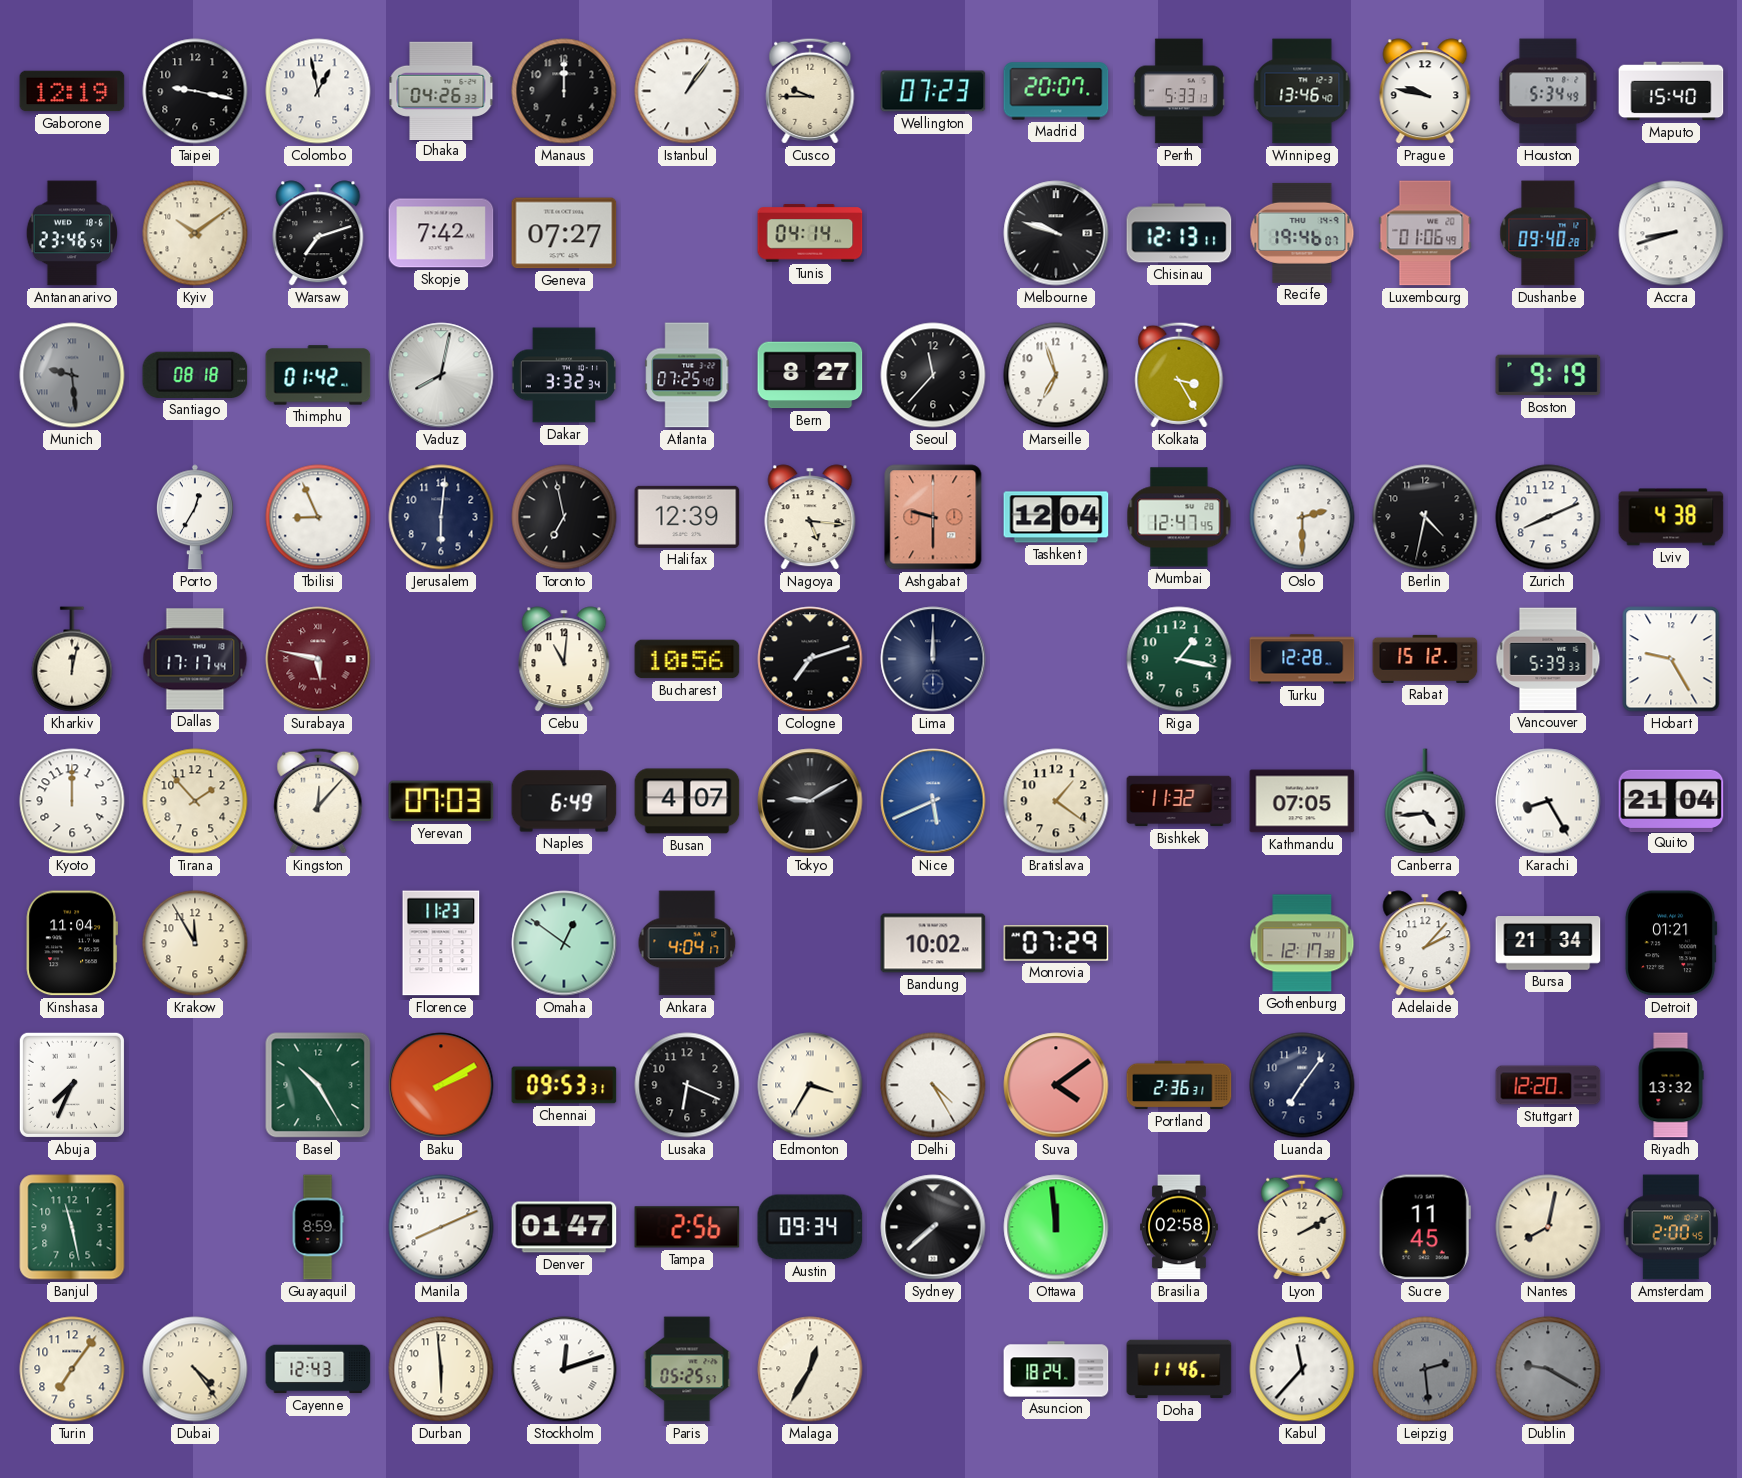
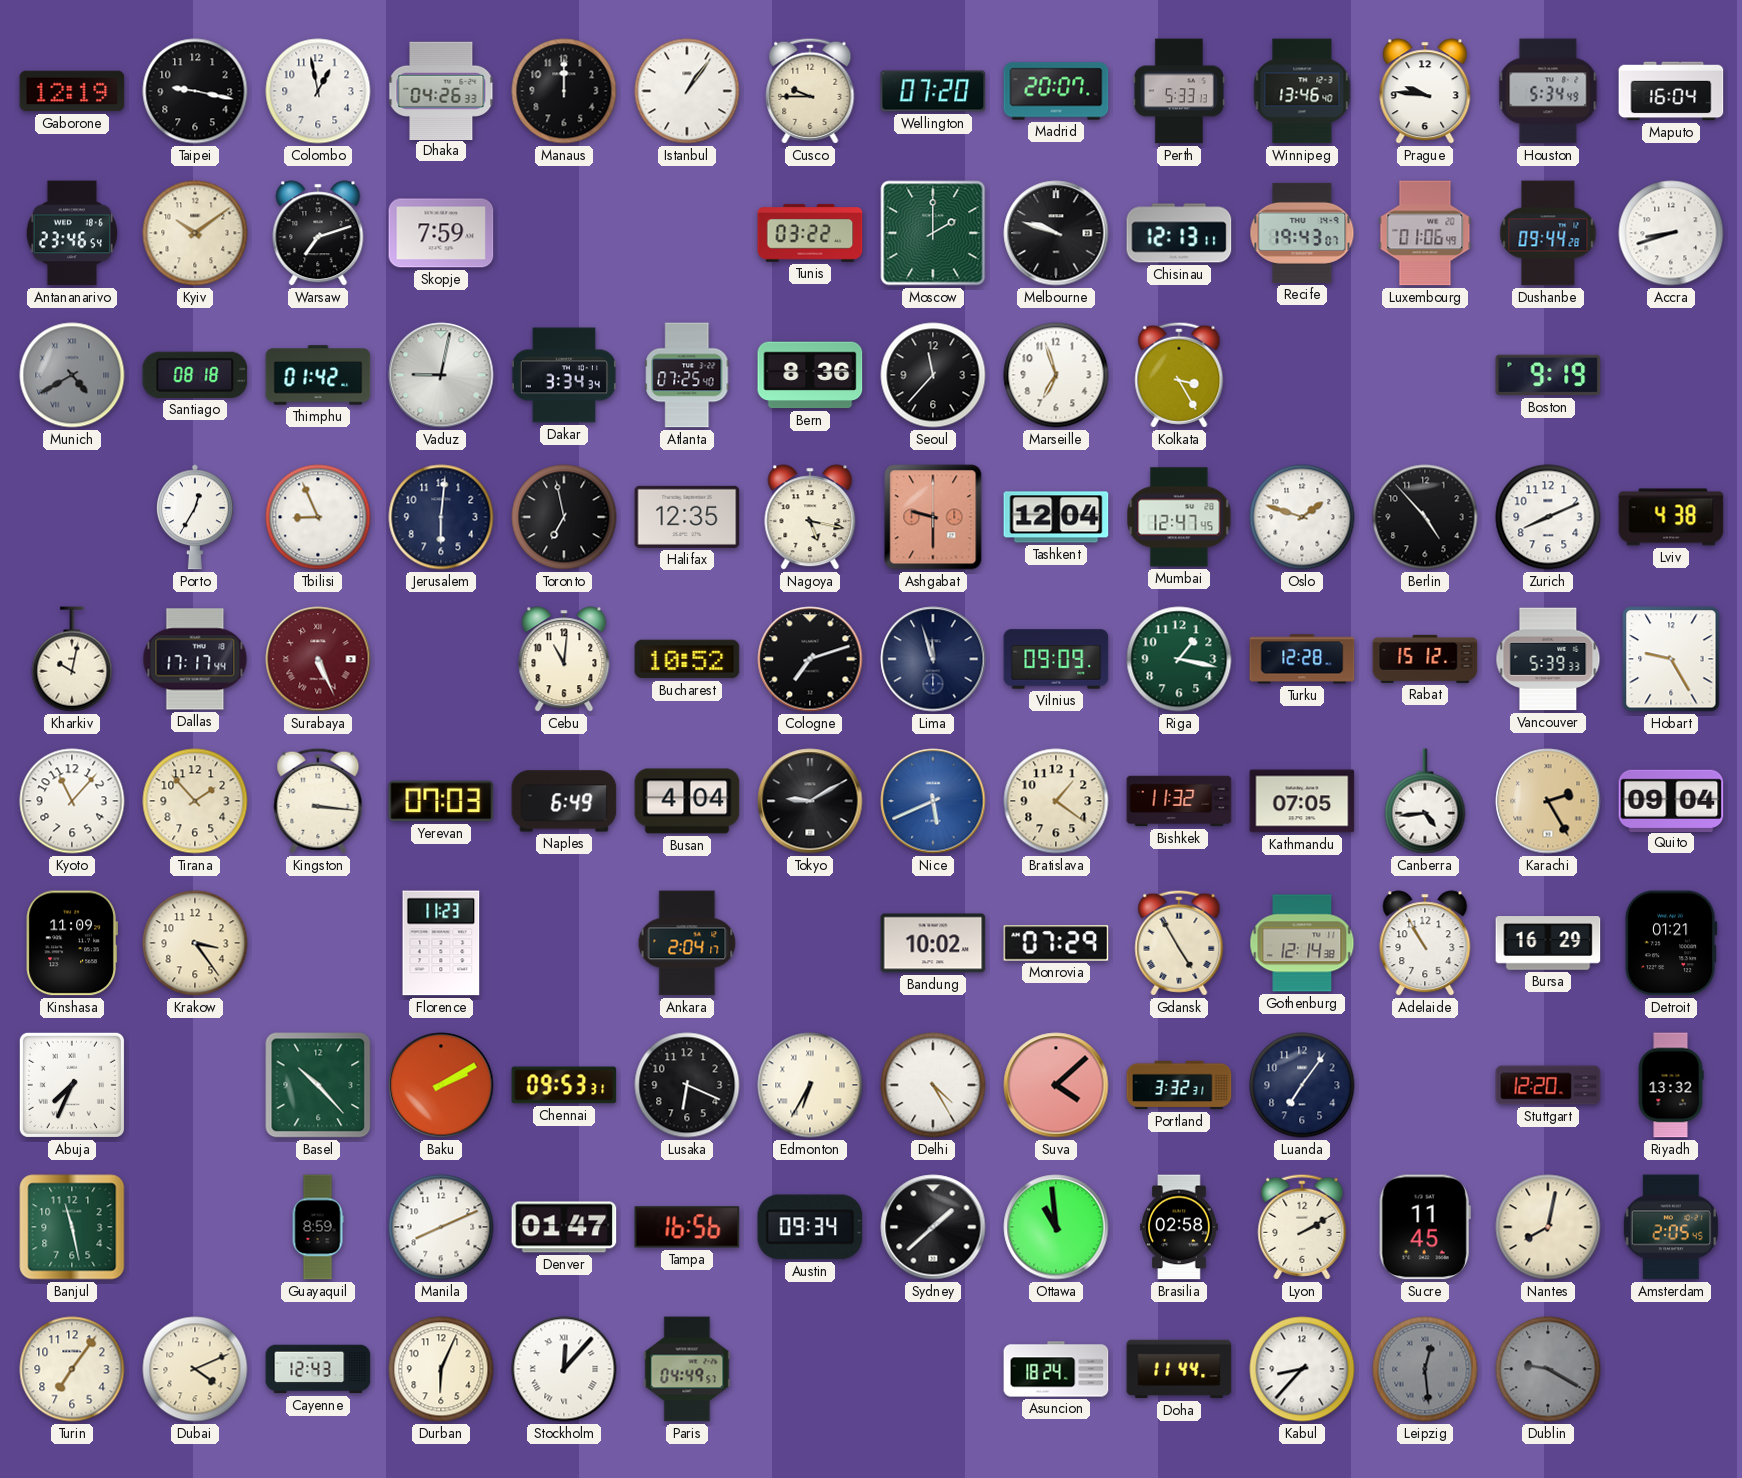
Wellington: 07:23 -> 07:20 (933, 91)
Prague: 9:47 -> 9:46 (1425, 91)
Maputo: 15:40 -> 16:04 (1671, 91)
Skopje: 7:42 -> 7:59 (441, 233)
Geneva: 07:27 -> none (564, 233)
Tunis: 04:14 -> 03:22 (810, 233)
Moscow: none -> 2:00 (933, 233)
Recife: 19:46 -> 19:43 (1302, 233)
Dushanbe: 09:40 -> 09:44 (1548, 233)
Munich: 9:29 -> 4:40 (72, 375)
Vaduz: 8:02 -> 9:02 (441, 375)
Dakar: 3:32 -> 3:34 (563, 375)
Bern: 8:27 -> 8:36 (810, 375)
Halifax: 12:39 -> 12:35 (687, 517)
Nagoya: 5:16 -> 5:17 (810, 517)
Oslo: 2:30 -> 1:48 (1302, 517)
Berlin: 4:32 -> 4:53 (1425, 517)
Kharkiv: 12:02 -> 10:02 (72, 659)
Surabaya: 5:47 -> 5:26 (318, 659)
Bucharest: 10:56 -> 10:52 (687, 659)
Lima: 12:00 -> 11:57 (933, 659)
Vilnius: none -> 09:09 (1056, 659)
Kyoto: 12:00 -> 11:07 (72, 801)
Kingston: 12:07 -> 3:16 (318, 801)
Busan: 4:07 -> 4:04 (687, 801)
Karachi: 8:25 -> 2:25 (1548, 801)
Karachi dial: white -> champagne (1548, 801)
Quito: 21:04 -> 09:04 (1671, 800)
Kinshasa: 11:04 -> 11:09 (72, 943)
Krakow: 11:55 -> 3:24 (195, 943)
Omaha: 12:51 -> none (564, 943)
Ankara: 4:04 -> 2:04 (687, 943)
Gdansk: none -> 4:55 (1179, 943)
Gothenburg: 12:17 -> 12:14 (1302, 943)
Adelaide: 2:07 -> 10:55 (1425, 943)
Bursa: 21:34 -> 16:29 (1548, 943)
Basel: 10:25 -> 10:23 (318, 1085)
Edmonton: 3:35 -> 6:35 (810, 1085)
Suva: 4:09 -> 4:08 (1056, 1085)
Portland: 2:36 -> 3:32 (1179, 1085)
Tampa: 2:56 -> 16:56 (687, 1227)
Sydney: 7:38 -> 1:38 (933, 1227)
Ottawa: 11:59 -> 10:59 (1056, 1227)
Amsterdam: 2:00 -> 2:05 (1671, 1227)
Dubai: 4:24 -> 4:11 (195, 1369)
Durban: 5:59 -> 6:04 (441, 1369)
Stockholm: 12:12 -> 12:07 (564, 1369)
Paris: 05:25 -> 04:49 (687, 1369)
Malaga: 12:35 -> none (810, 1369)
Doha: 11:46 -> 11:44 (1179, 1369)
Kabul: 11:37 -> 8:37 (1302, 1369)
Leipzig: 2:29 -> 12:29 (1425, 1369)
